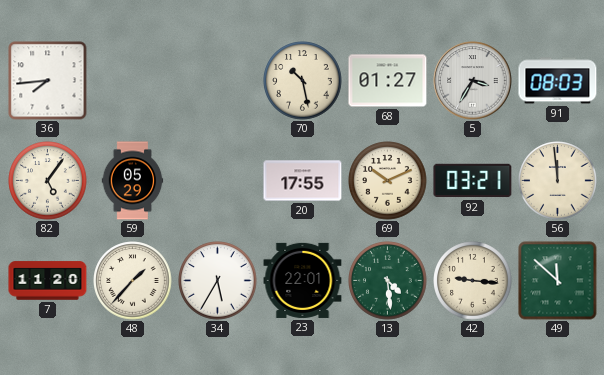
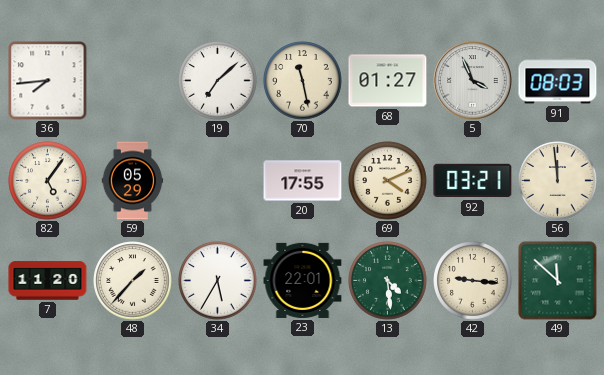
19: none -> 7:08 (218, 81)
70: 10:28 -> 11:28 (303, 81)
5: 3:35 -> 3:56 (473, 81)
69: 10:11 -> 4:11 (388, 181)
